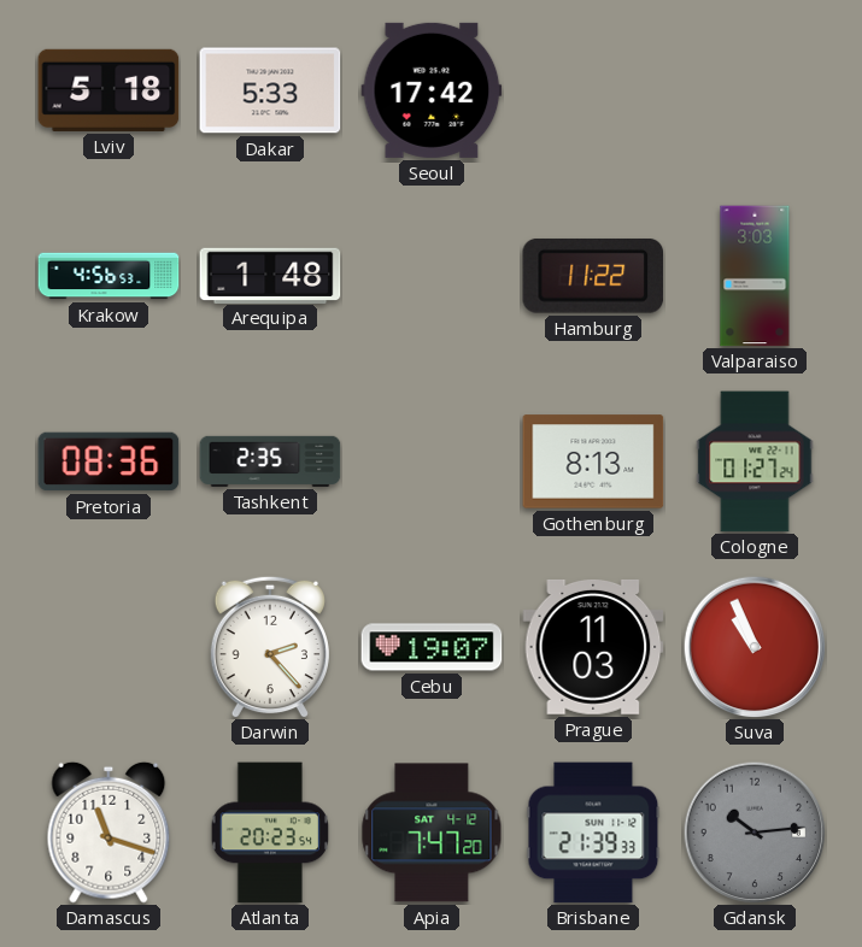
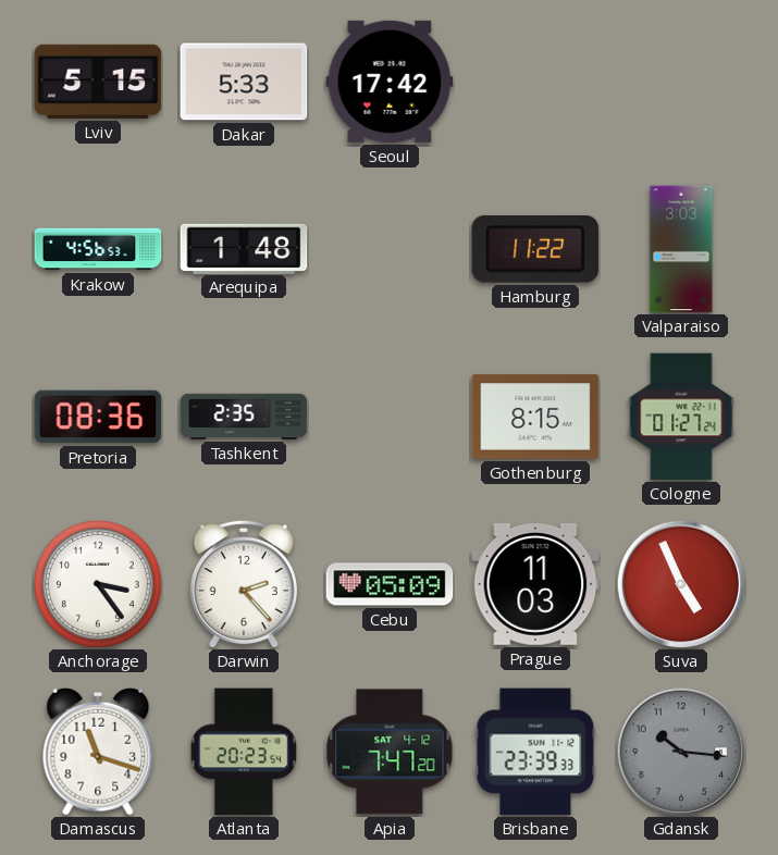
Lviv: 5:18 -> 5:15 (98, 82)
Gothenburg: 8:13 -> 8:15 (535, 417)
Anchorage: none -> 3:24 (99, 585)
Cebu: 19:07 -> 05:09 (390, 584)
Suva: 10:56 -> 4:56 (681, 584)
Brisbane: 21:39 -> 23:39 (535, 752)
Gdansk: 10:14 -> 10:16 (681, 752)
